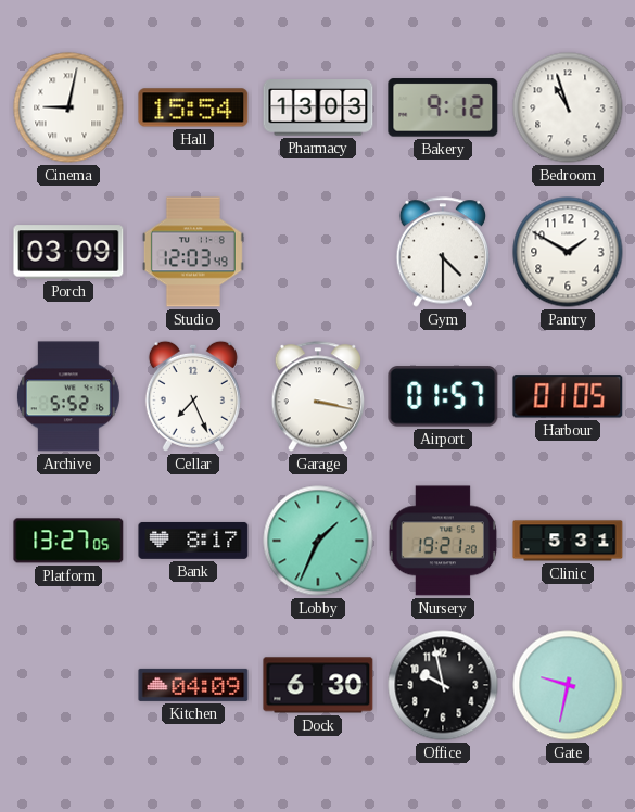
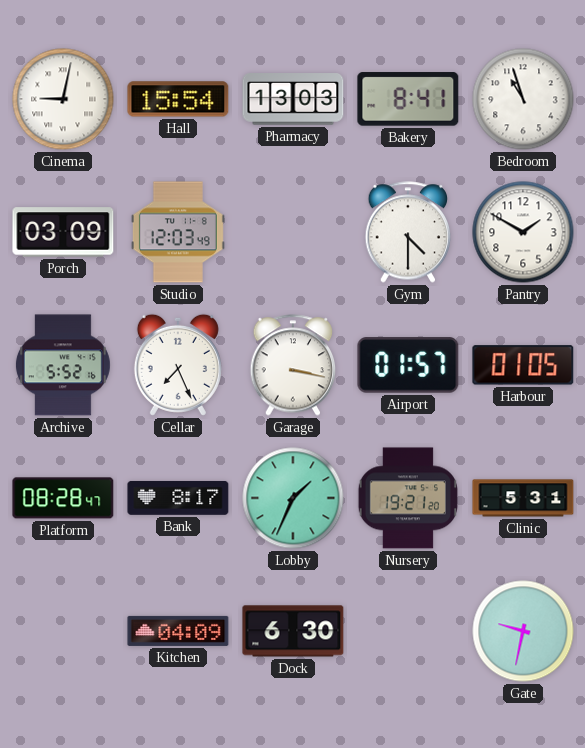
Bakery: 9:12 -> 8:41 (408, 99)
Platform: 13:27 -> 08:28 (63, 498)
Office: 9:58 -> none (443, 685)
